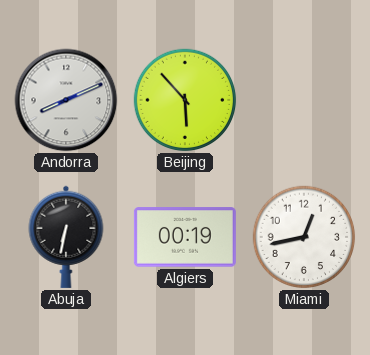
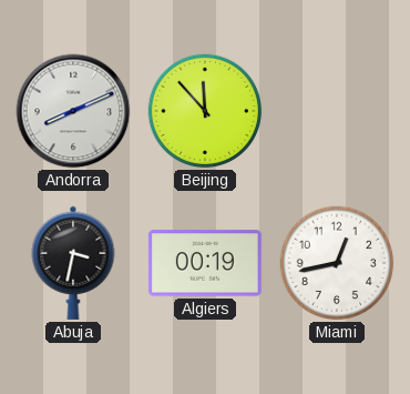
Beijing: 5:53 -> 11:53 (205, 111)
Abuja: 6:32 -> 3:32 (73, 263)
